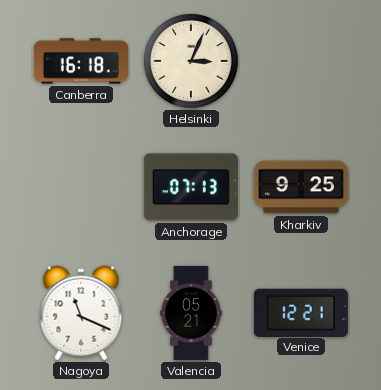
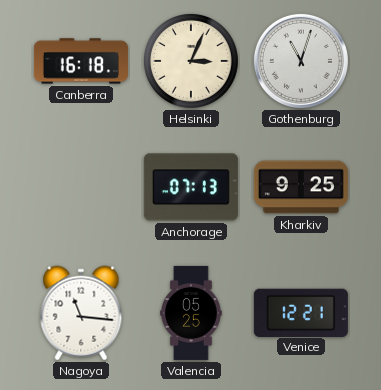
Gothenburg: none -> 11:03 (301, 61)
Nagoya: 11:19 -> 11:16 (81, 313)
Valencia: 05:21 -> 05:25 (191, 313)
